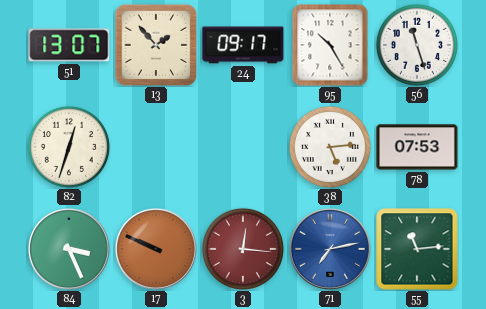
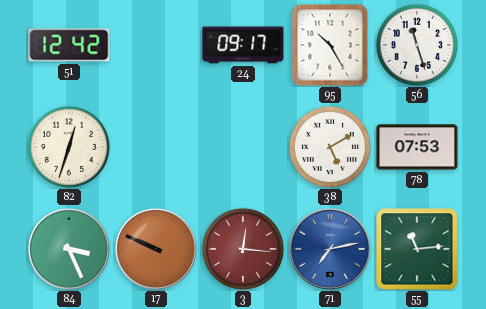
51: 13:07 -> 12:42 (69, 45)
13: 1:53 -> none (156, 45)
38: 5:14 -> 5:10 (330, 147)
